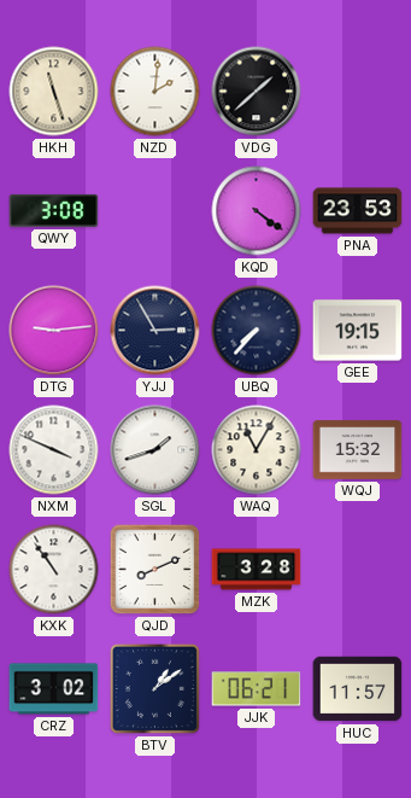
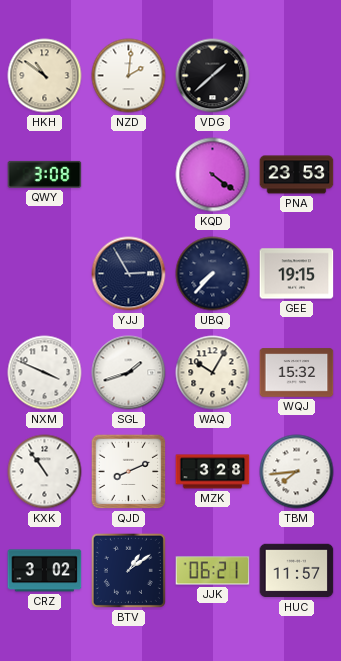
HKH: 11:27 -> 10:51 (45, 76)
DTG: 9:14 -> none (54, 331)
WAQ: 11:05 -> 10:05 (213, 373)
TBM: none -> 7:44 (297, 472)
